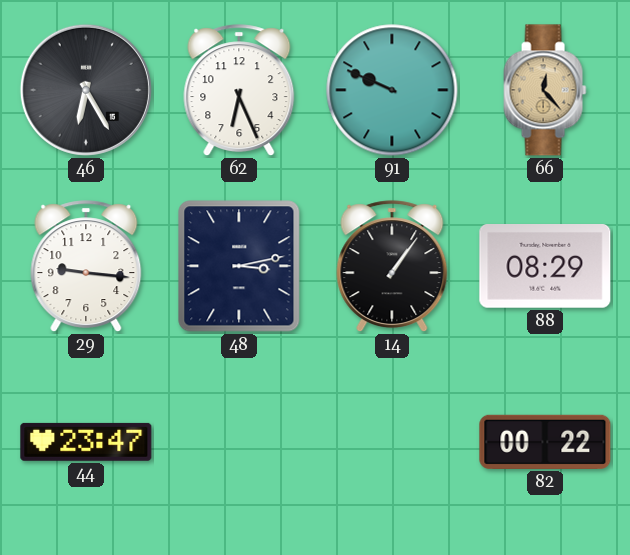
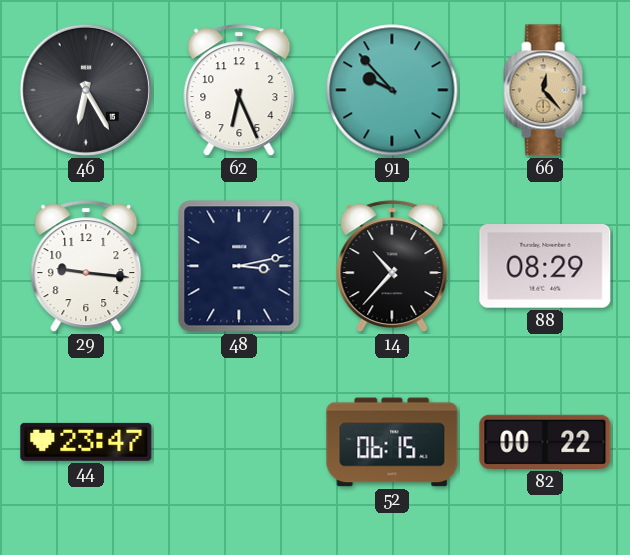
91: 9:49 -> 9:53 (392, 90)
14: 1:06 -> 10:37 (392, 267)
52: none -> 06:15 (392, 442)
